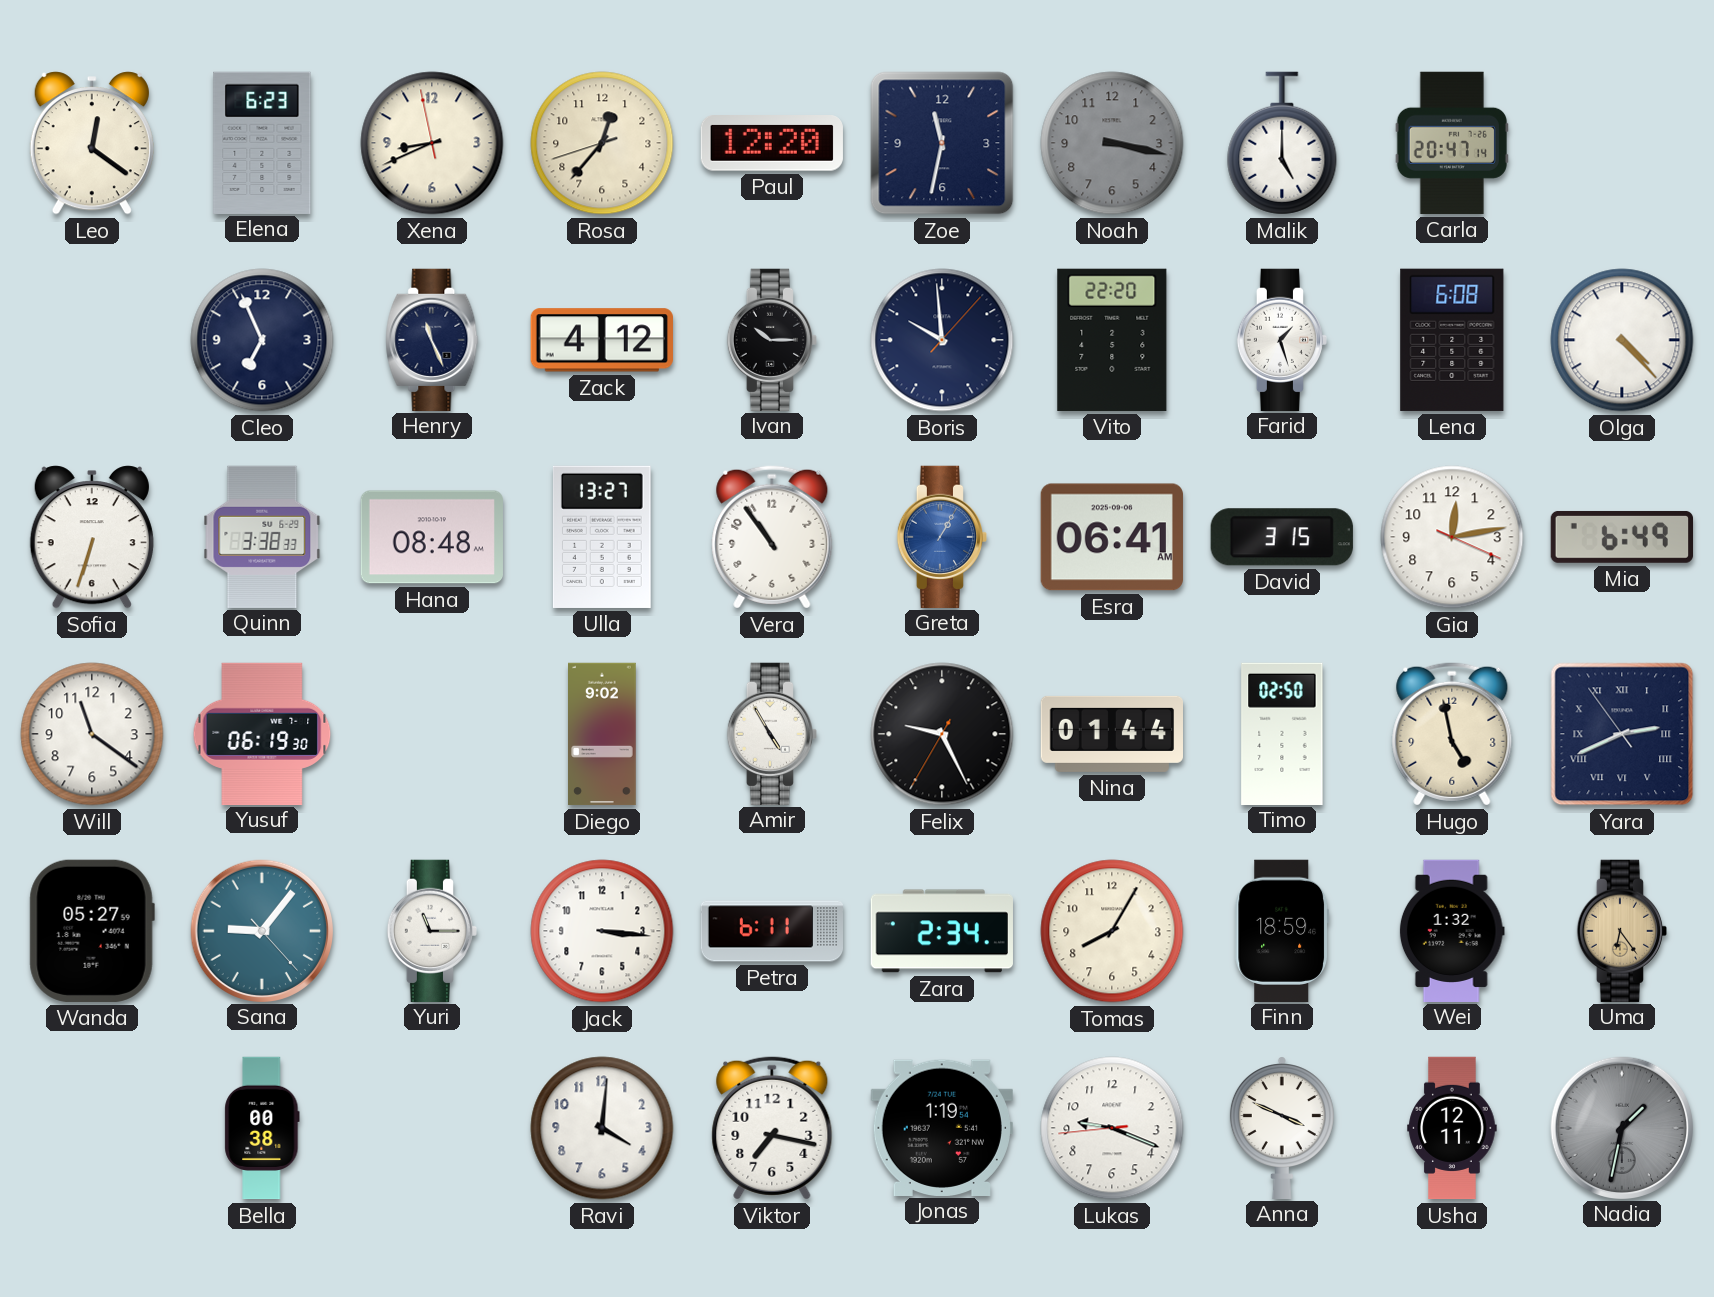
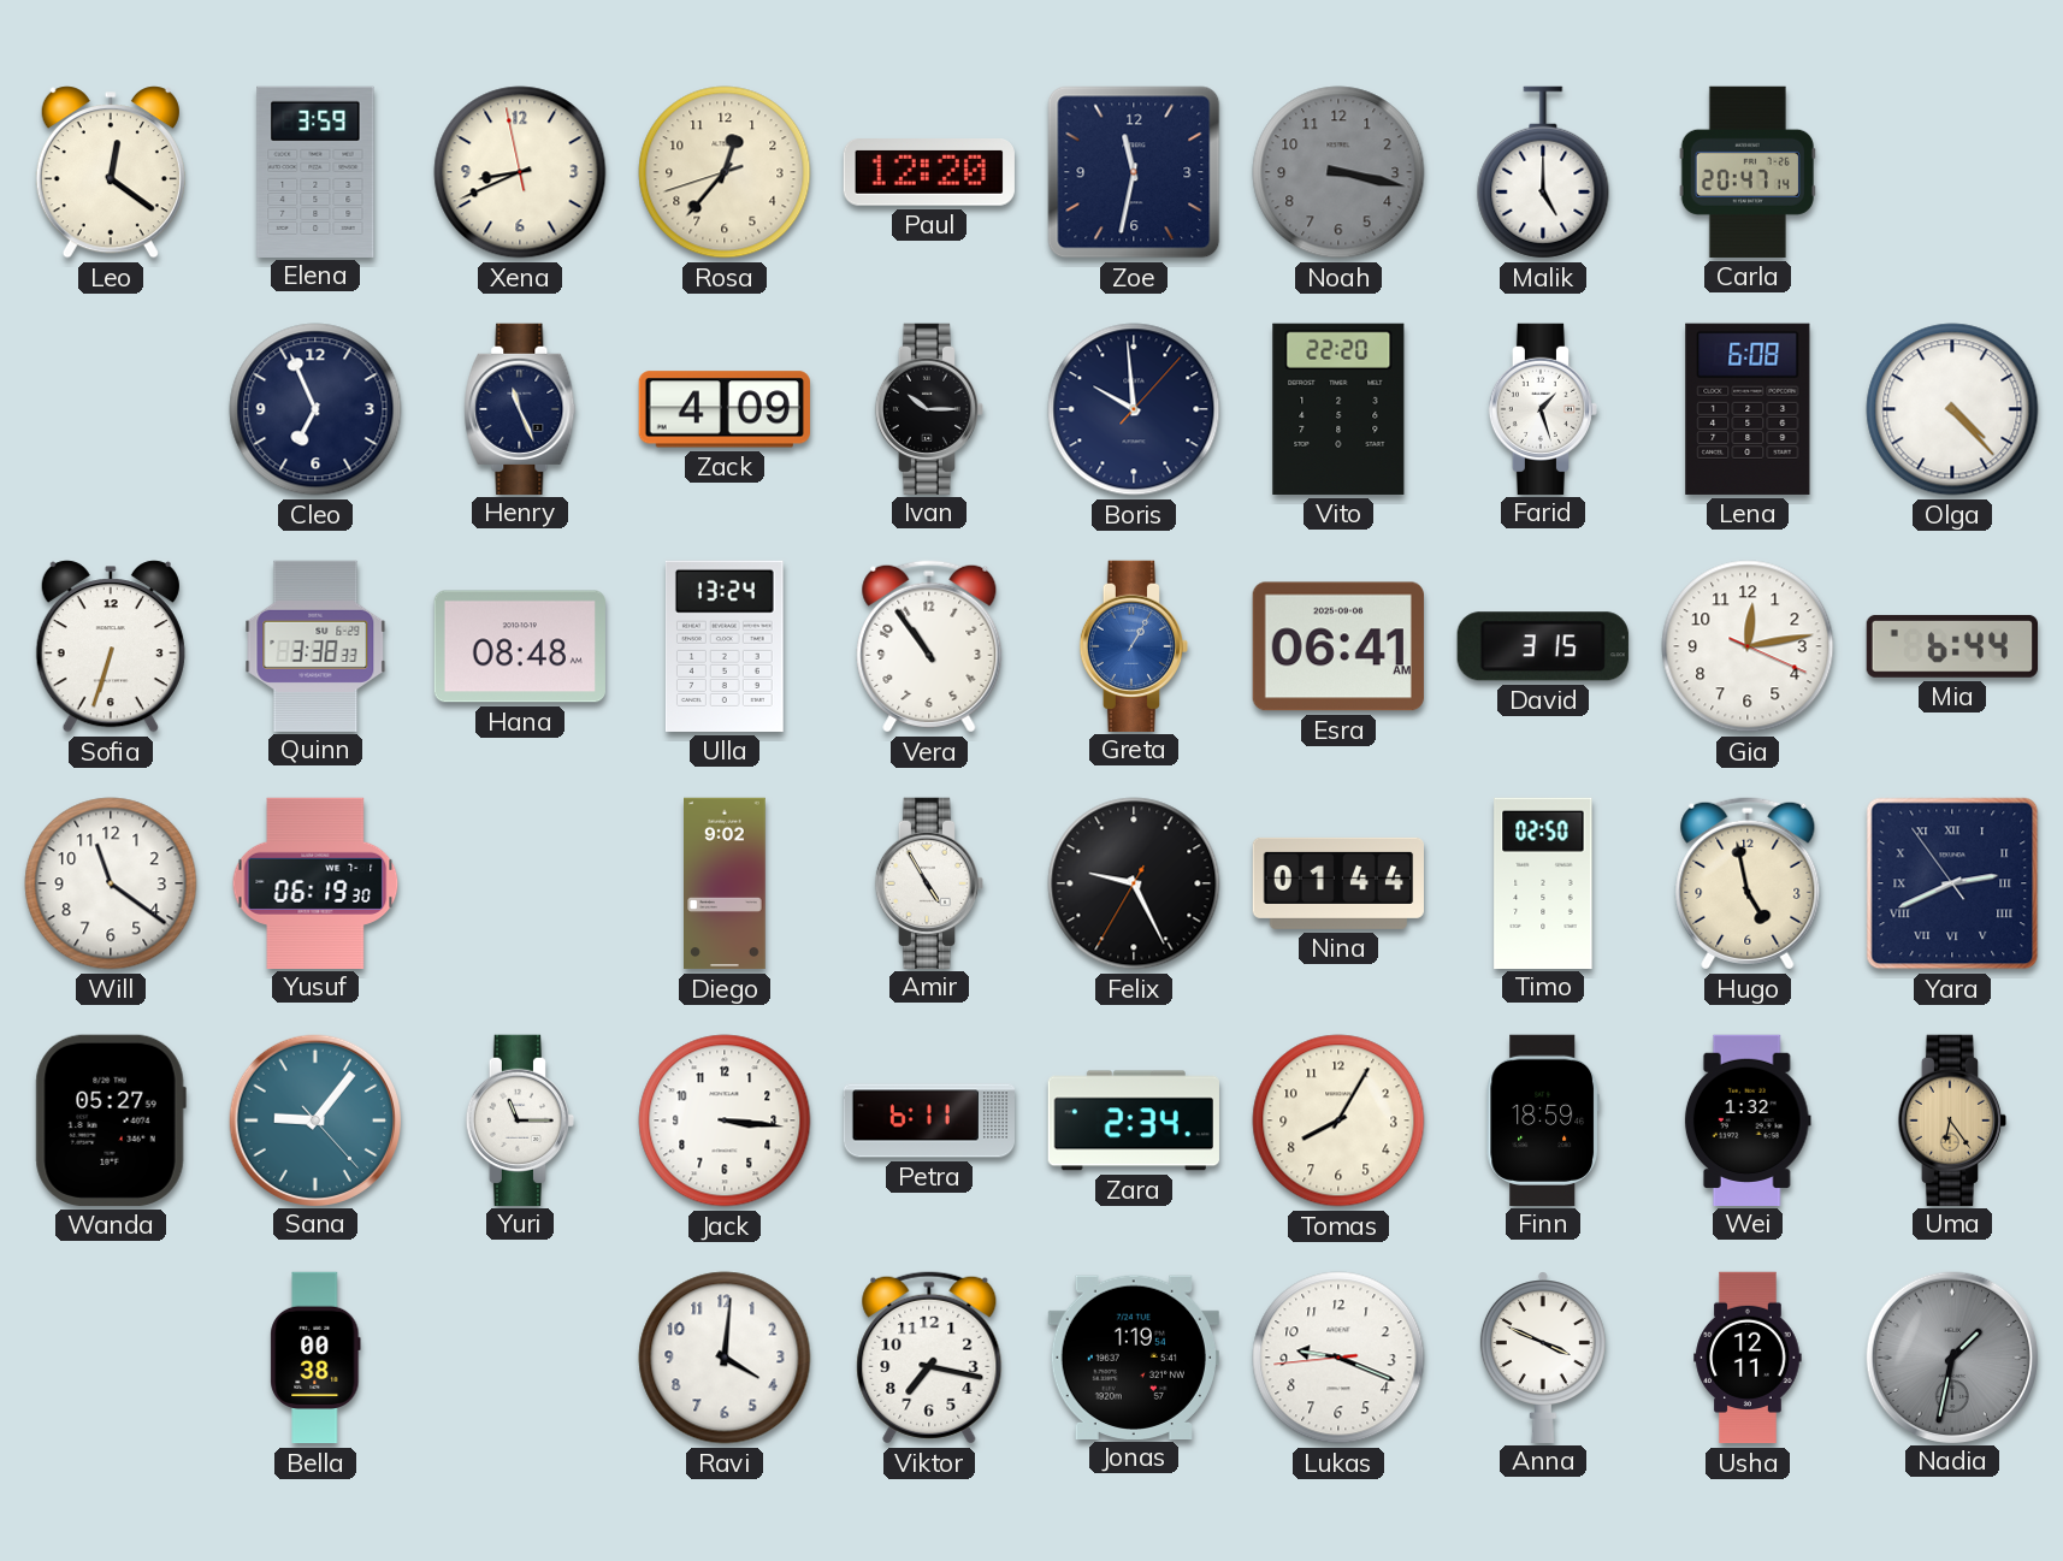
Elena: 6:23 -> 3:59 (315, 171)
Zack: 4:12 -> 4:09 (725, 409)
Ulla: 13:27 -> 13:24 (725, 646)
Mia: 6:49 -> 6:44 (1951, 646)
